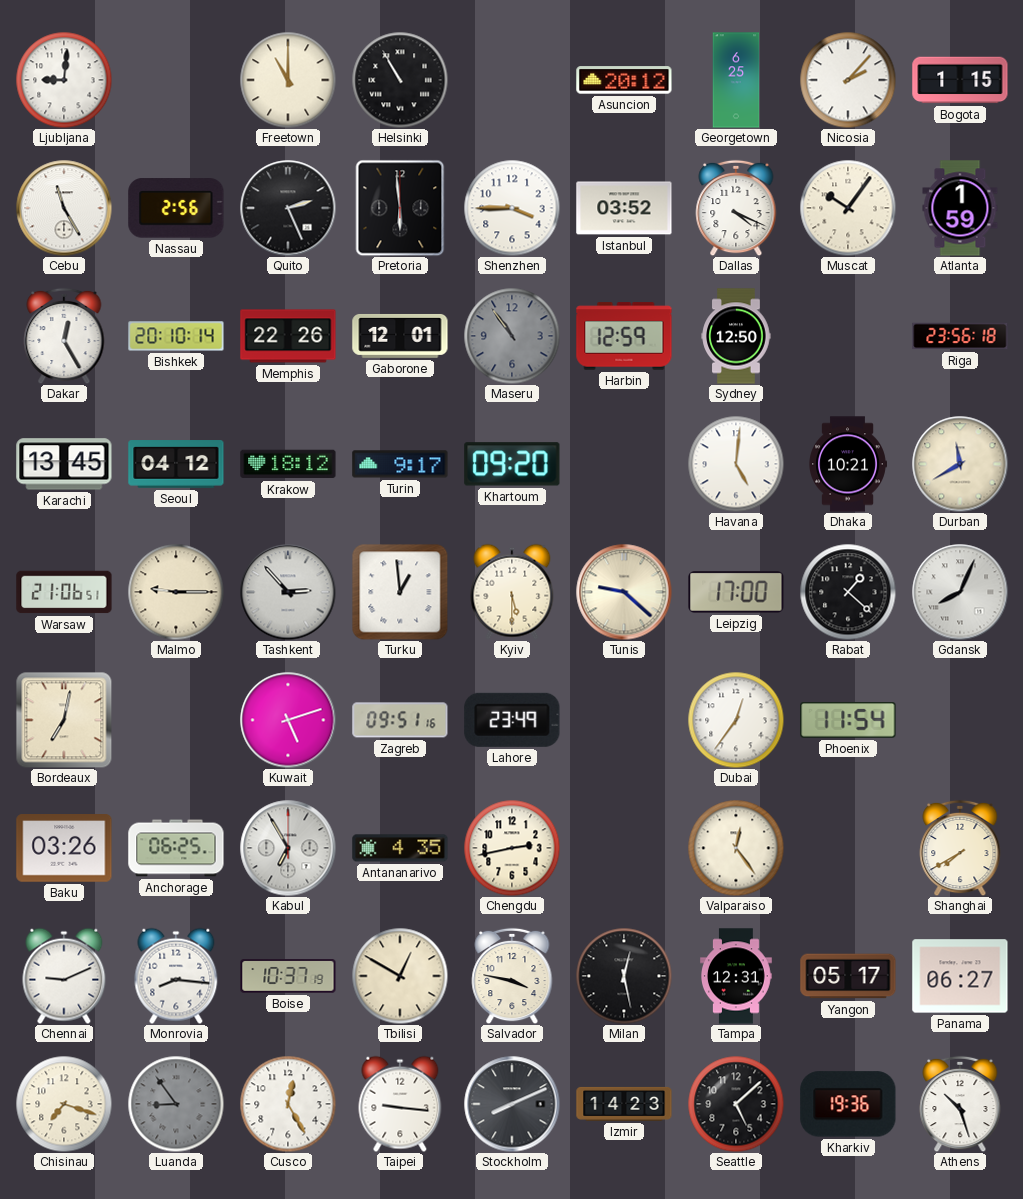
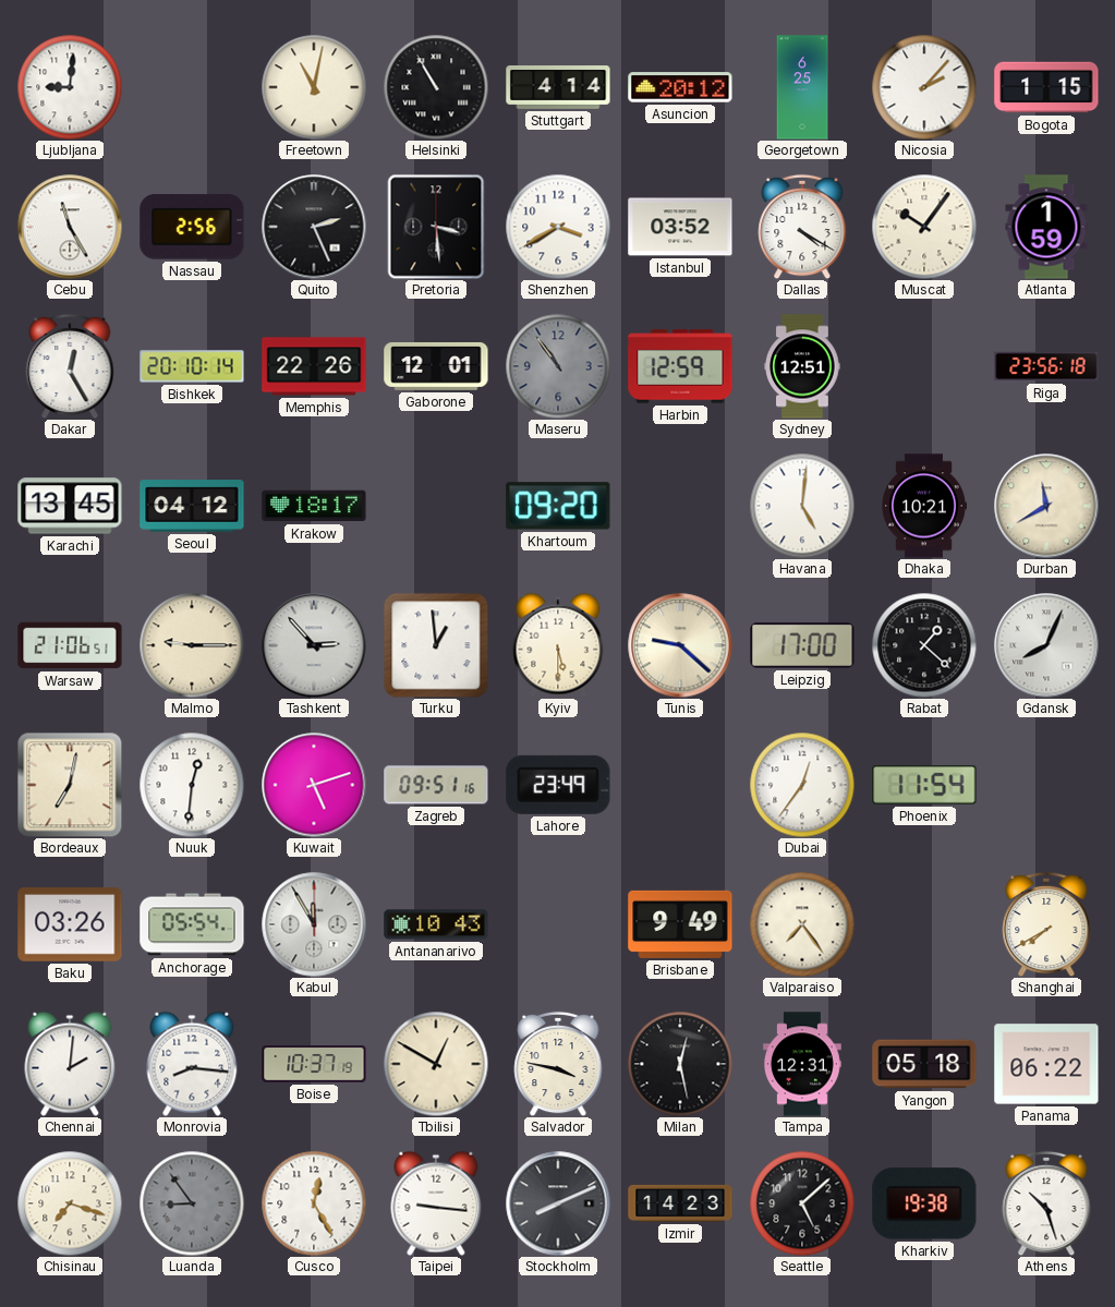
Freetown: 11:00 -> 11:02 (314, 87)
Stuttgart: none -> 4:14 (558, 88)
Pretoria: 5:59 -> 3:29 (436, 227)
Shenzhen: 3:45 -> 3:40 (558, 227)
Dallas: 4:19 -> 4:20 (802, 227)
Sydney: 12:50 -> 12:51 (802, 366)
Krakow: 18:12 -> 18:17 (314, 506)
Turin: 9:17 -> none (400, 464)
Nuuk: none -> 12:31 (192, 785)
Anchorage: 06:25 -> 05:54 (192, 924)
Kabul: 6:55 -> 11:55 (314, 924)
Antananarivo: 4:35 -> 10:43 (436, 924)
Chengdu: 2:43 -> none (512, 848)
Brisbane: none -> 9:49 (680, 924)
Valparaiso: 12:24 -> 7:24 (802, 924)
Chennai: 9:11 -> 2:01 (70, 1064)
Yangon: 05:17 -> 05:18 (924, 1064)
Panama: 06:27 -> 06:22 (1046, 1064)
Kharkiv: 19:36 -> 19:38 (924, 1203)
